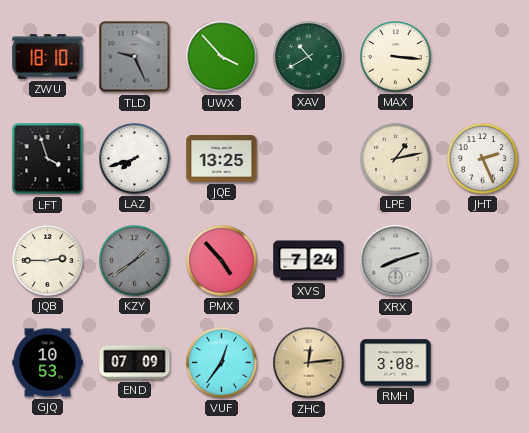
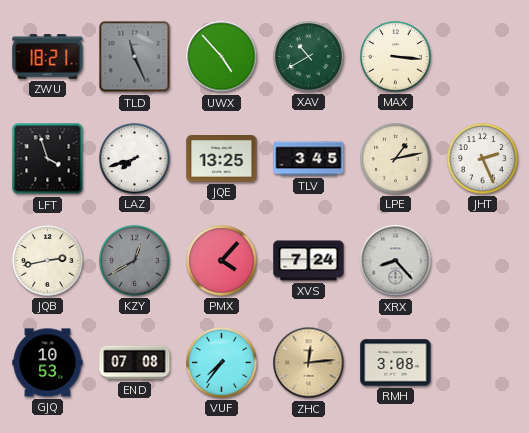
ZWU: 18:10 -> 18:21 (48, 57)
TLD: 9:26 -> 11:26 (135, 57)
UWX: 3:53 -> 4:53 (222, 57)
TLV: none -> 3:45 (309, 159)
JQB: 2:45 -> 2:43 (48, 261)
KZY: 1:39 -> 12:40 (135, 261)
PMX: 4:53 -> 4:07 (222, 261)
XRX: 8:12 -> 8:23 (396, 261)
END: 07:09 -> 07:08 (135, 363)
VUF: 12:36 -> 7:36 (222, 363)
